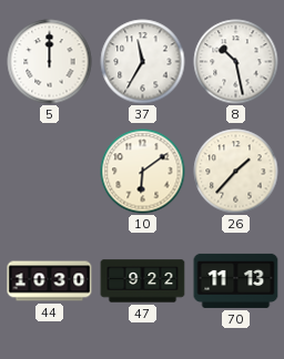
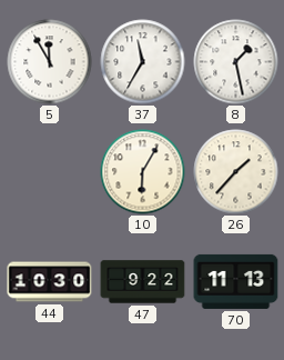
5: 12:00 -> 11:55 (50, 62)
8: 10:28 -> 1:28 (236, 62)
10: 6:09 -> 6:05 (143, 172)
